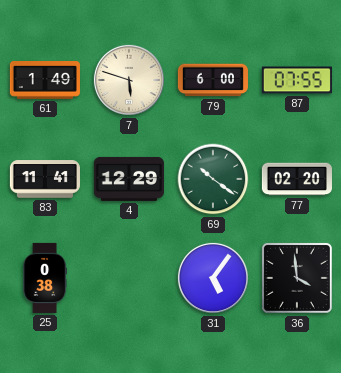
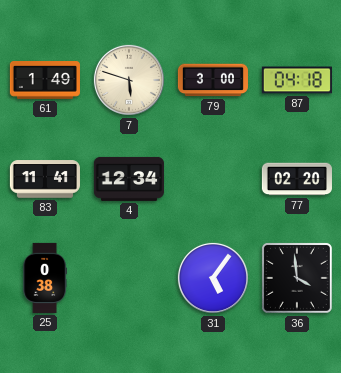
79: 6:00 -> 3:00 (213, 80)
87: 07:55 -> 04:18 (297, 80)
4: 12:29 -> 12:34 (129, 179)
69: 10:21 -> none (213, 179)
